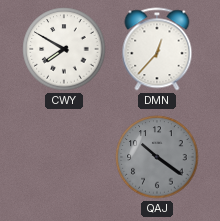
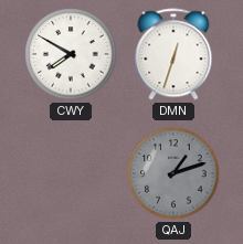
DMN: 12:37 -> 12:33 (173, 54)
QAJ: 10:21 -> 1:12 (173, 173)
